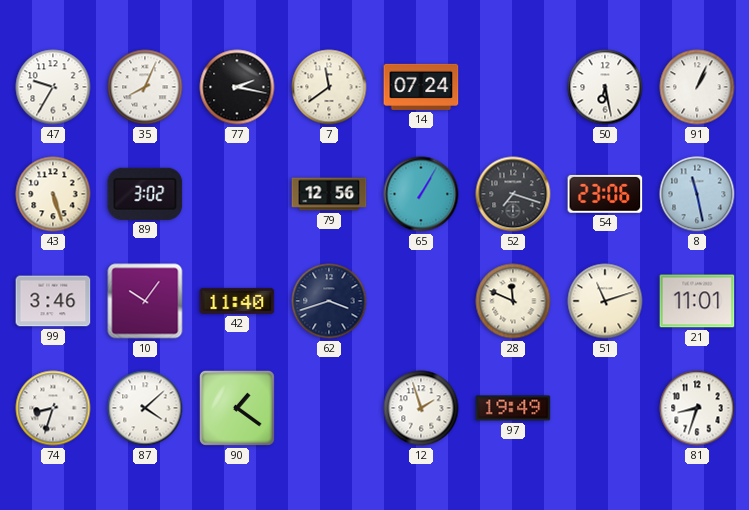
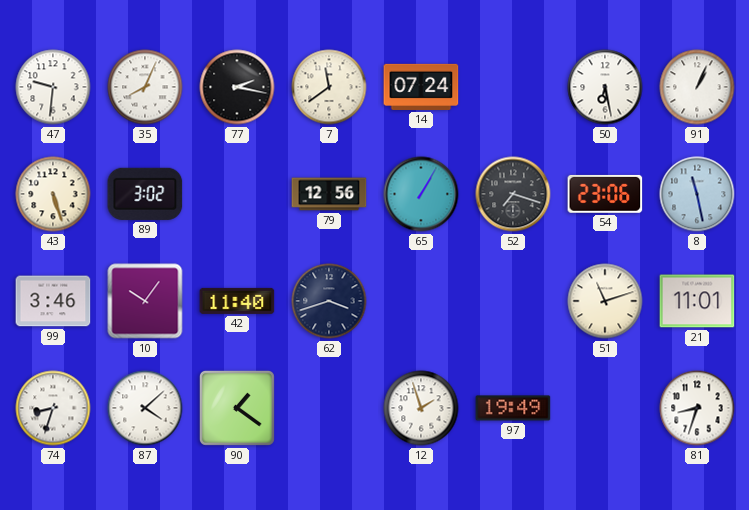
47: 9:35 -> 9:31 (53, 87)
28: 11:49 -> none (513, 301)
